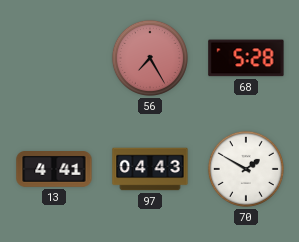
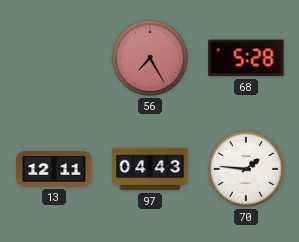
13: 4:41 -> 12:11 (54, 170)
70: 1:50 -> 1:46 (246, 169)
